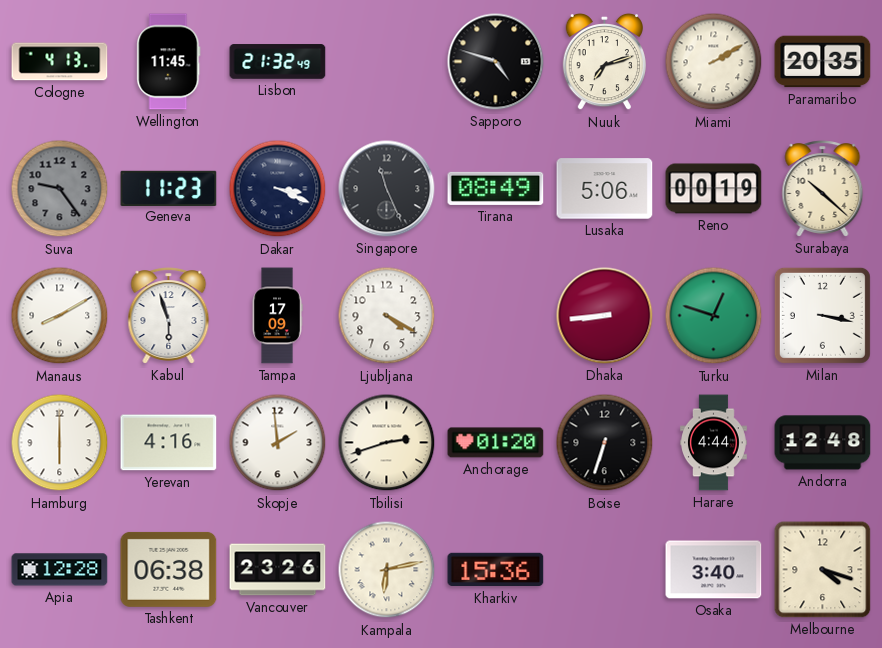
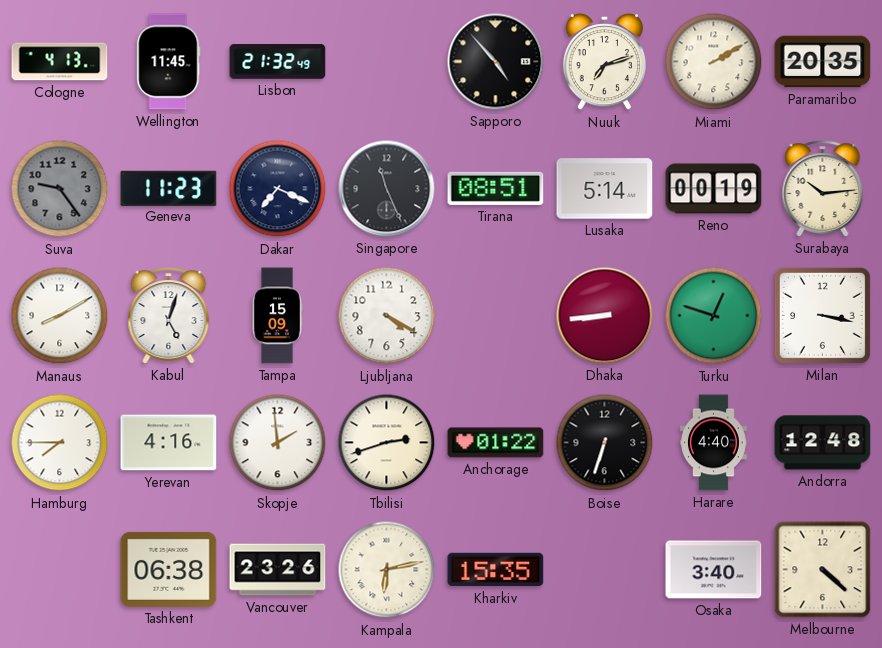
Sapporo: 4:48 -> 4:53 (496, 62)
Dakar: 3:19 -> 7:19 (278, 189)
Tirana: 08:49 -> 08:51 (496, 188)
Lusaka: 5:06 -> 5:14 (605, 189)
Surabaya: 10:22 -> 10:14 (823, 189)
Kabul: 5:57 -> 5:03 (169, 316)
Tampa: 17:09 -> 15:09 (277, 316)
Hamburg: 6:00 -> 7:45 (60, 443)
Anchorage: 01:20 -> 01:22 (496, 443)
Harare: 4:44 -> 4:40 (714, 443)
Apia: 12:28 -> none (60, 570)
Kharkiv: 15:36 -> 15:35 (496, 570)
Melbourne: 4:18 -> 4:22 (823, 570)
